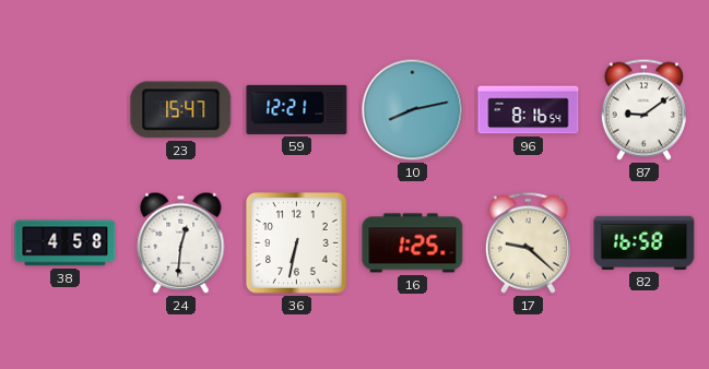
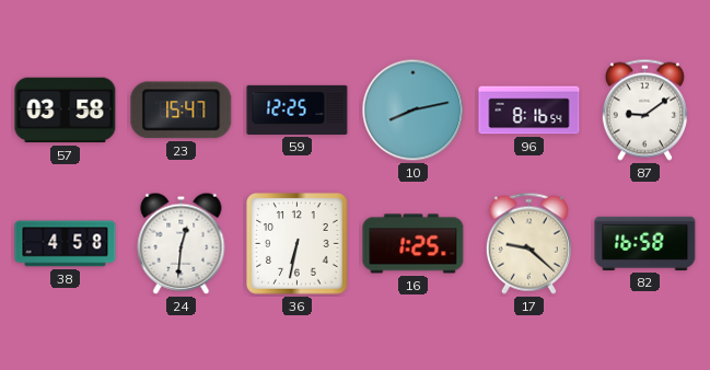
57: none -> 03:58 (66, 111)
59: 12:21 -> 12:25 (298, 109)
